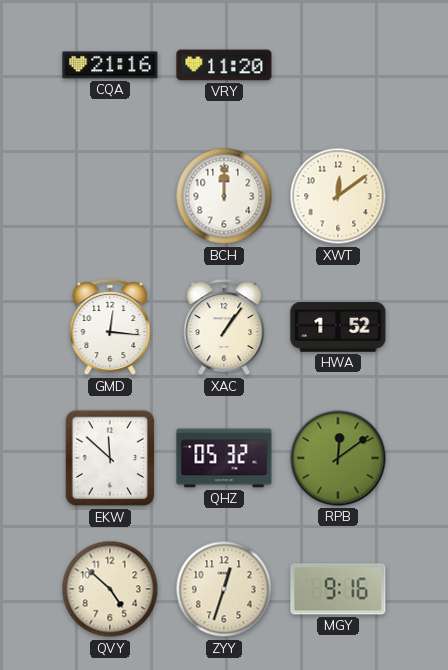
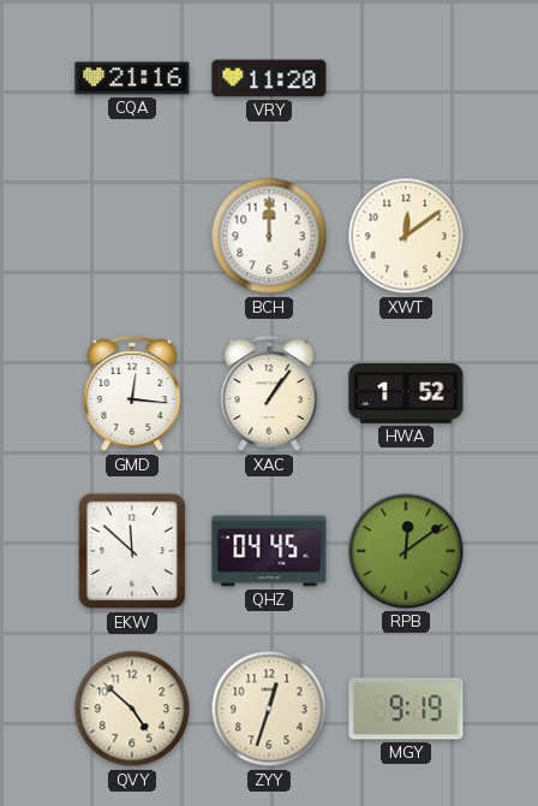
QHZ: 05:32 -> 04:45 (269, 551)
MGY: 9:16 -> 9:19 (406, 709)
